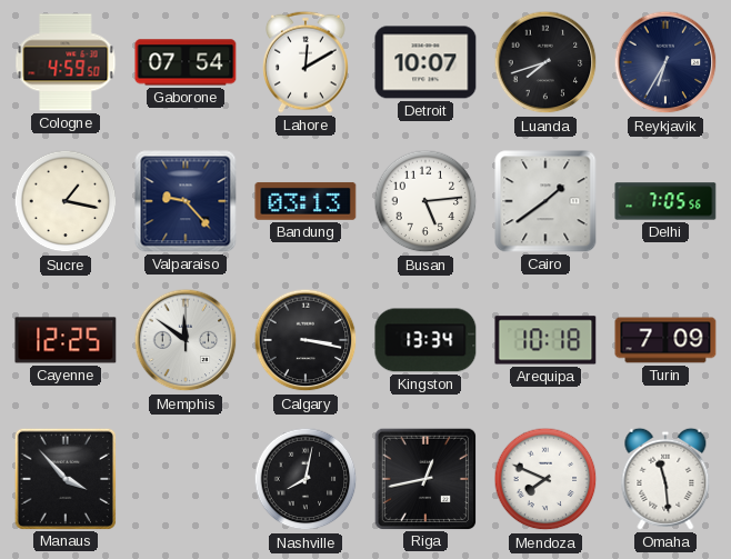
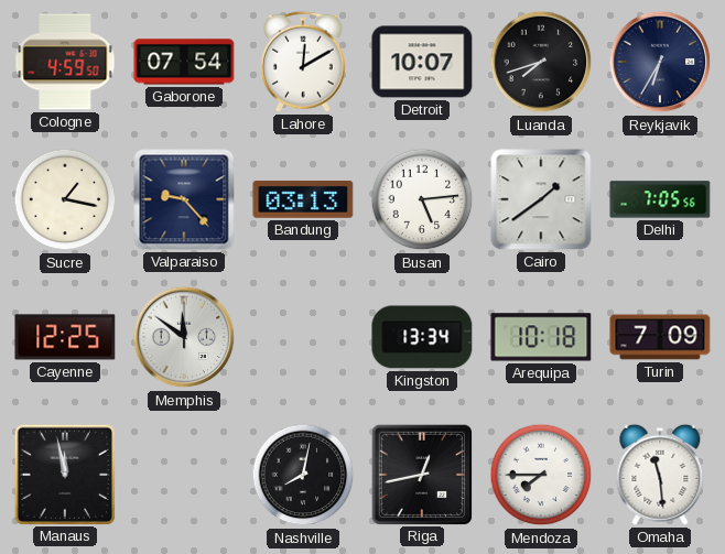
Calgary: 3:17 -> none (306, 340)
Manaus: 3:53 -> 11:58 (64, 474)
Mendoza: 7:49 -> 7:45 (541, 475)
